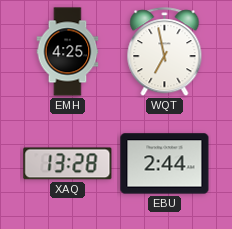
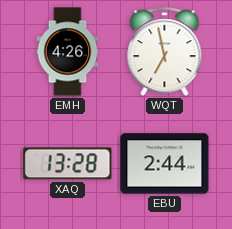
EMH: 4:25 -> 4:26 (68, 52)
